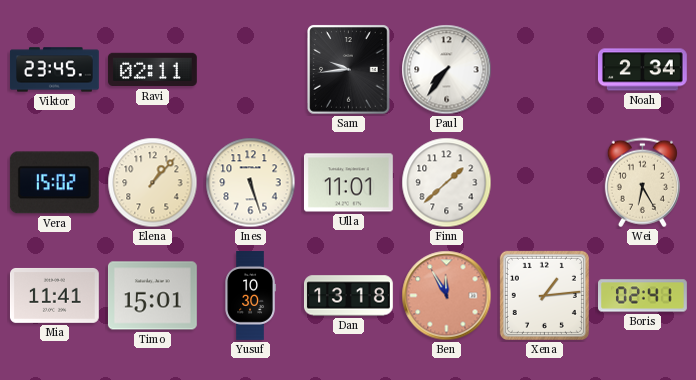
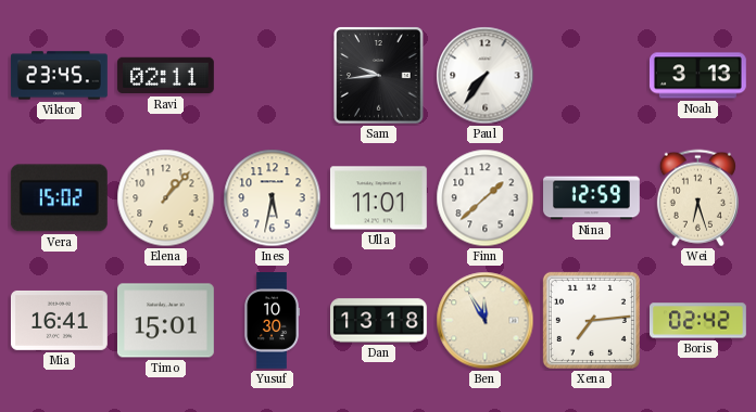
Noah: 2:34 -> 3:13 (697, 76)
Ines: 5:27 -> 5:32 (273, 198)
Nina: none -> 12:59 (592, 198)
Wei: 6:25 -> 6:27 (697, 198)
Mia: 11:41 -> 16:41 (60, 320)
Ben dial: salmon -> cream (486, 321)
Xena: 1:14 -> 7:14 (591, 320)
Boris: 02:41 -> 02:42 (698, 321)
